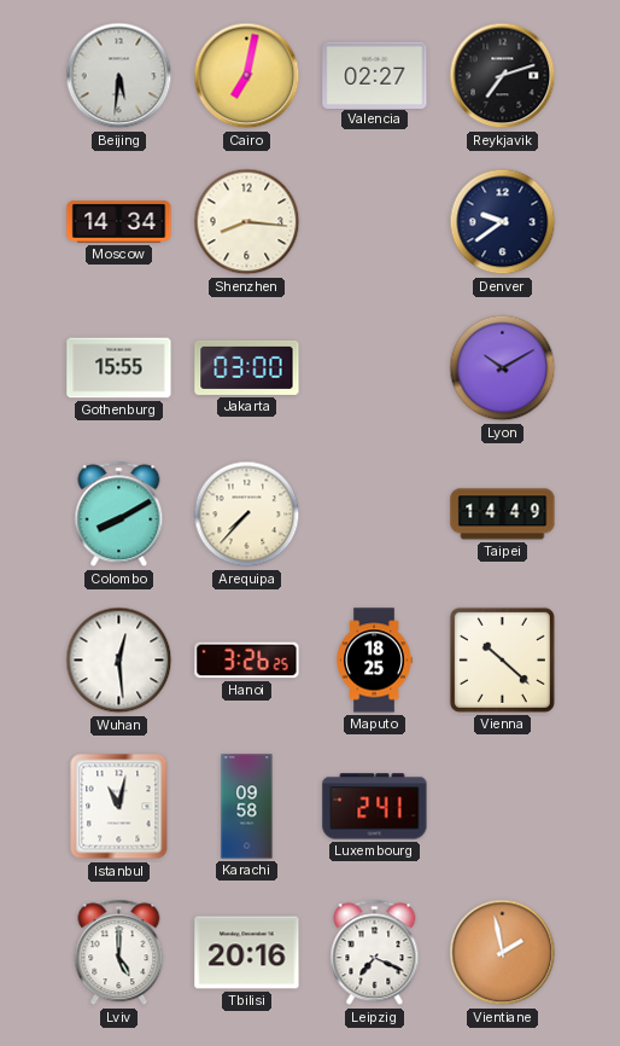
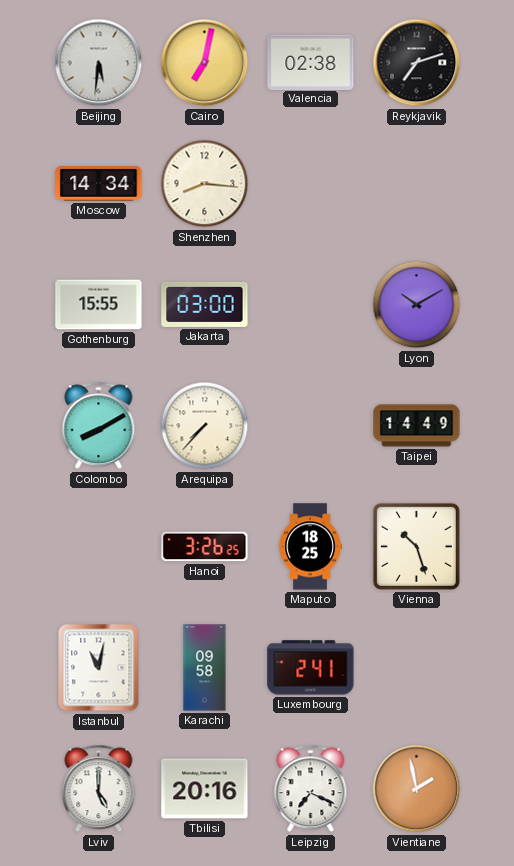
Valencia: 02:27 -> 02:38 (311, 62)
Denver: 9:39 -> none (503, 222)
Wuhan: 12:29 -> none (119, 661)
Vienna: 10:22 -> 10:27 (416, 546)
